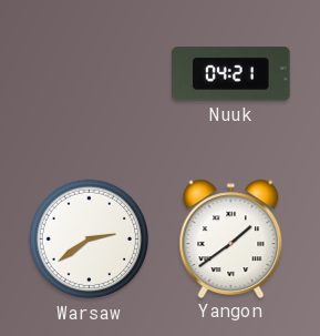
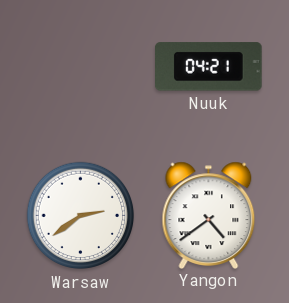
Yangon: 1:39 -> 4:39 (209, 215)
